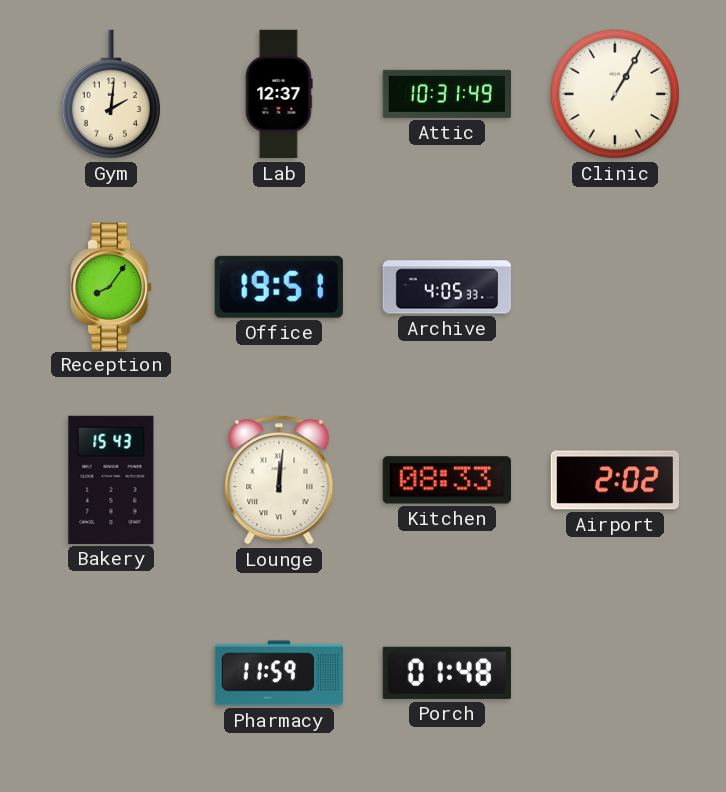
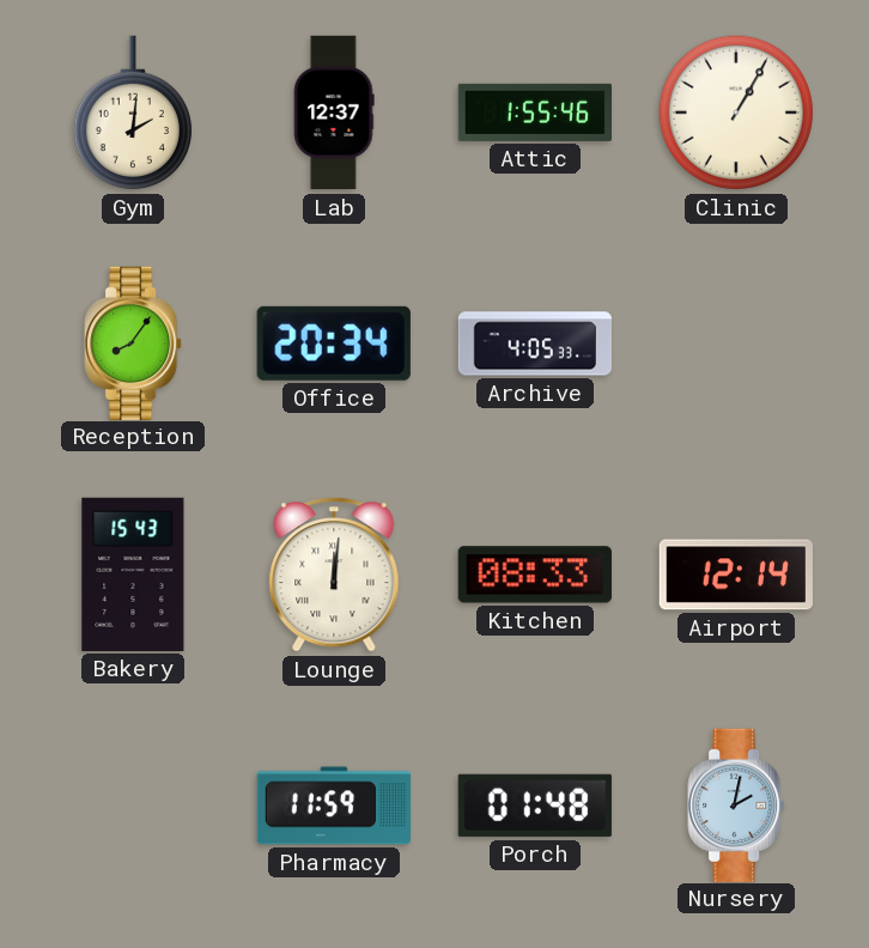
Attic: 10:31 -> 1:55 (534, 113)
Office: 19:51 -> 20:34 (334, 344)
Airport: 2:02 -> 12:14 (736, 575)
Nursery: none -> 2:02 (736, 804)
